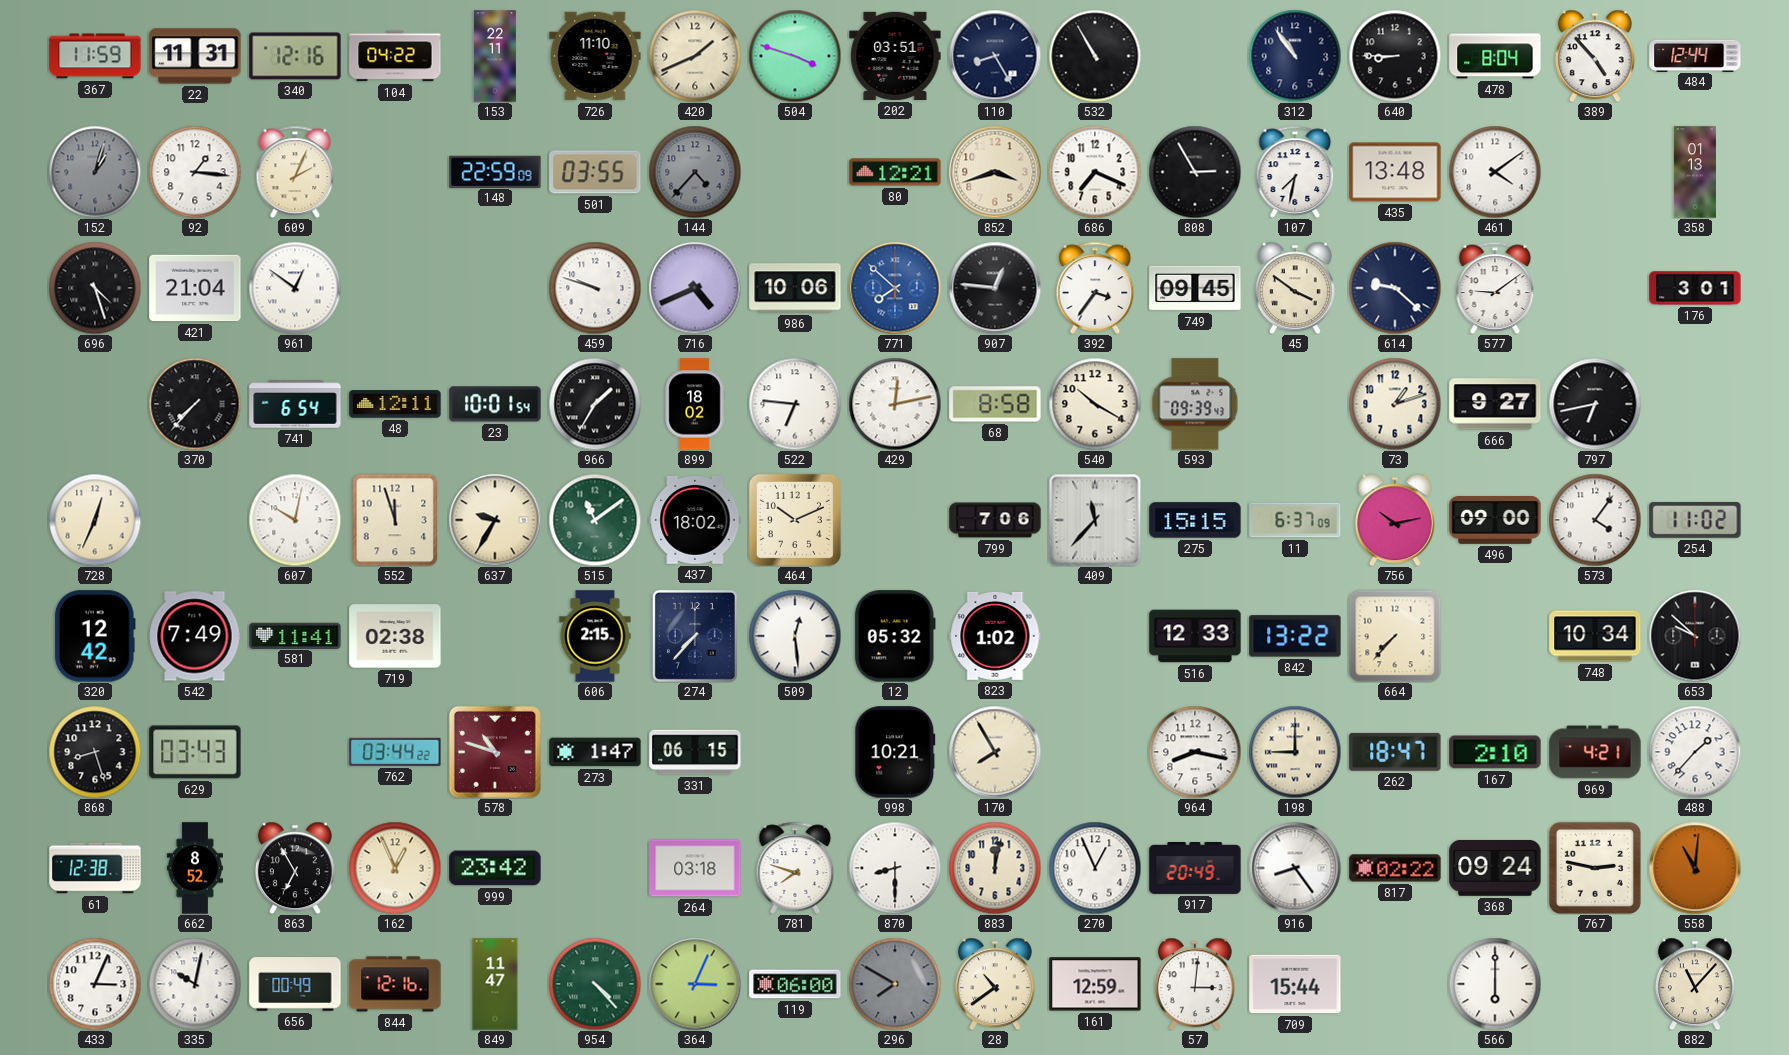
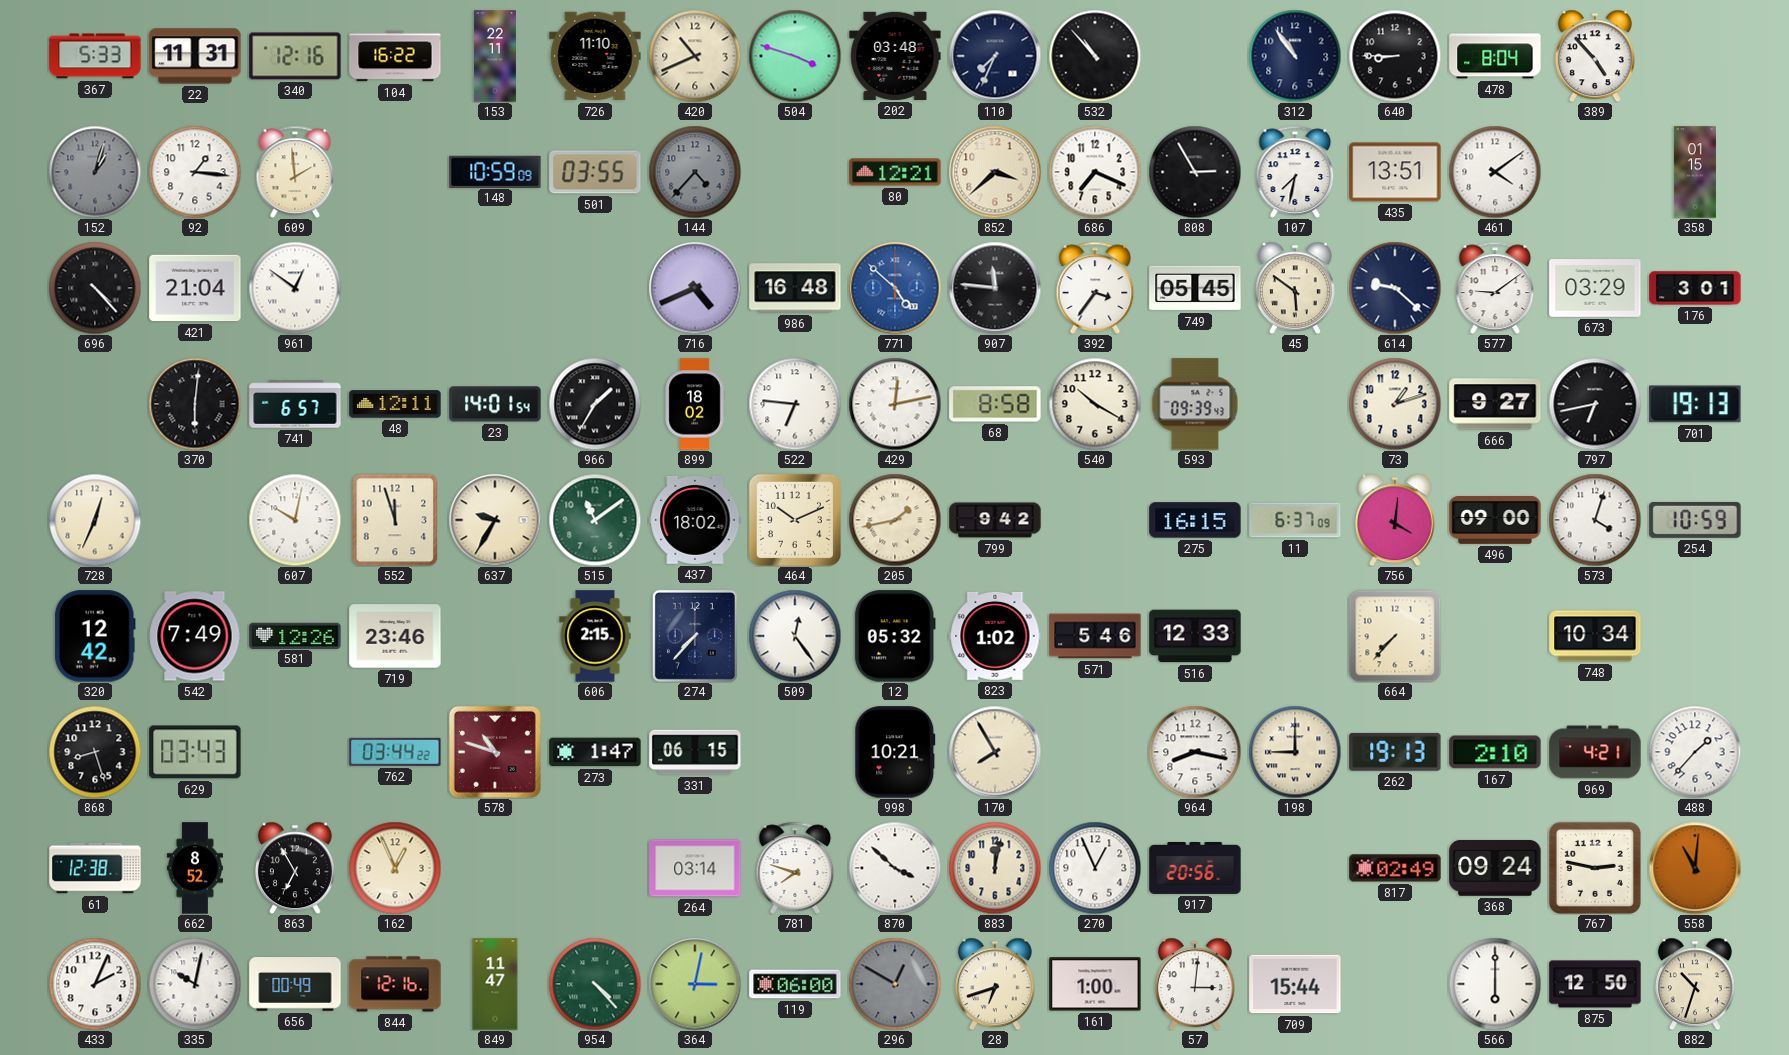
367: 11:59 -> 5:33 (95, 56)
104: 04:22 -> 16:22 (395, 56)
420: 1:41 -> 10:41 (695, 56)
202: 03:51 -> 03:48 (895, 56)
110: 8:25 -> 7:34 (995, 56)
532: 10:55 -> 10:53 (1095, 56)
484: 12:44 -> none (1695, 55)
609: 2:04 -> 1:59 (295, 172)
148: 22:59 -> 10:59 (495, 171)
852: 3:42 -> 3:38 (995, 172)
435: 13:48 -> 13:51 (1395, 172)
358: 01:13 -> 01:15 (1695, 172)
696: 4:27 -> 4:23 (95, 288)
459: 9:48 -> none (595, 288)
986: 10:06 -> 16:48 (795, 288)
771: 7:52 -> 4:52 (895, 288)
907: 12:46 -> 11:46 (995, 288)
749: 09:45 -> 05:45 (1195, 288)
45: 3:51 -> 5:51 (1295, 288)
673: none -> 03:29 (1595, 289)
370: 7:37 -> 6:01 (195, 404)
741: 6:54 -> 6:57 (295, 404)
23: 10:01 -> 14:01 (495, 404)
701: none -> 19:13 (1695, 404)
205: none -> 1:43 (895, 520)
799: 7:06 -> 9:42 (995, 520)
409: 11:37 -> none (1095, 520)
275: 15:15 -> 16:15 (1195, 520)
756: 10:13 -> 4:01 (1395, 520)
573: 4:06 -> 4:03 (1595, 520)
254: 11:02 -> 10:59 (1695, 520)
581: 11:41 -> 12:26 (295, 635)
719: 02:38 -> 23:46 (395, 636)
509: 12:29 -> 12:24 (795, 636)
571: none -> 5:46 (1095, 636)
842: 13:22 -> none (1295, 636)
653: 9:52 -> none (1695, 636)
262: 18:47 -> 19:13 (1395, 752)
999: 23:42 -> none (495, 868)
264: 03:18 -> 03:14 (695, 868)
870: 8:30 -> 3:52 (895, 868)
917: 20:49 -> 20:56 (1195, 868)
916: 8:24 -> none (1295, 868)
817: 02:22 -> 02:49 (1395, 868)
433: 3:04 -> 2:04 (95, 984)
364: 3:04 -> 3:02 (695, 984)
296: 7:50 -> 12:50 (895, 984)
28: 10:39 -> 6:42 (995, 984)
161: 12:59 -> 1:00 (1095, 984)
875: none -> 12:50 (1595, 984)
882: 11:07 -> 10:33 (1695, 984)
